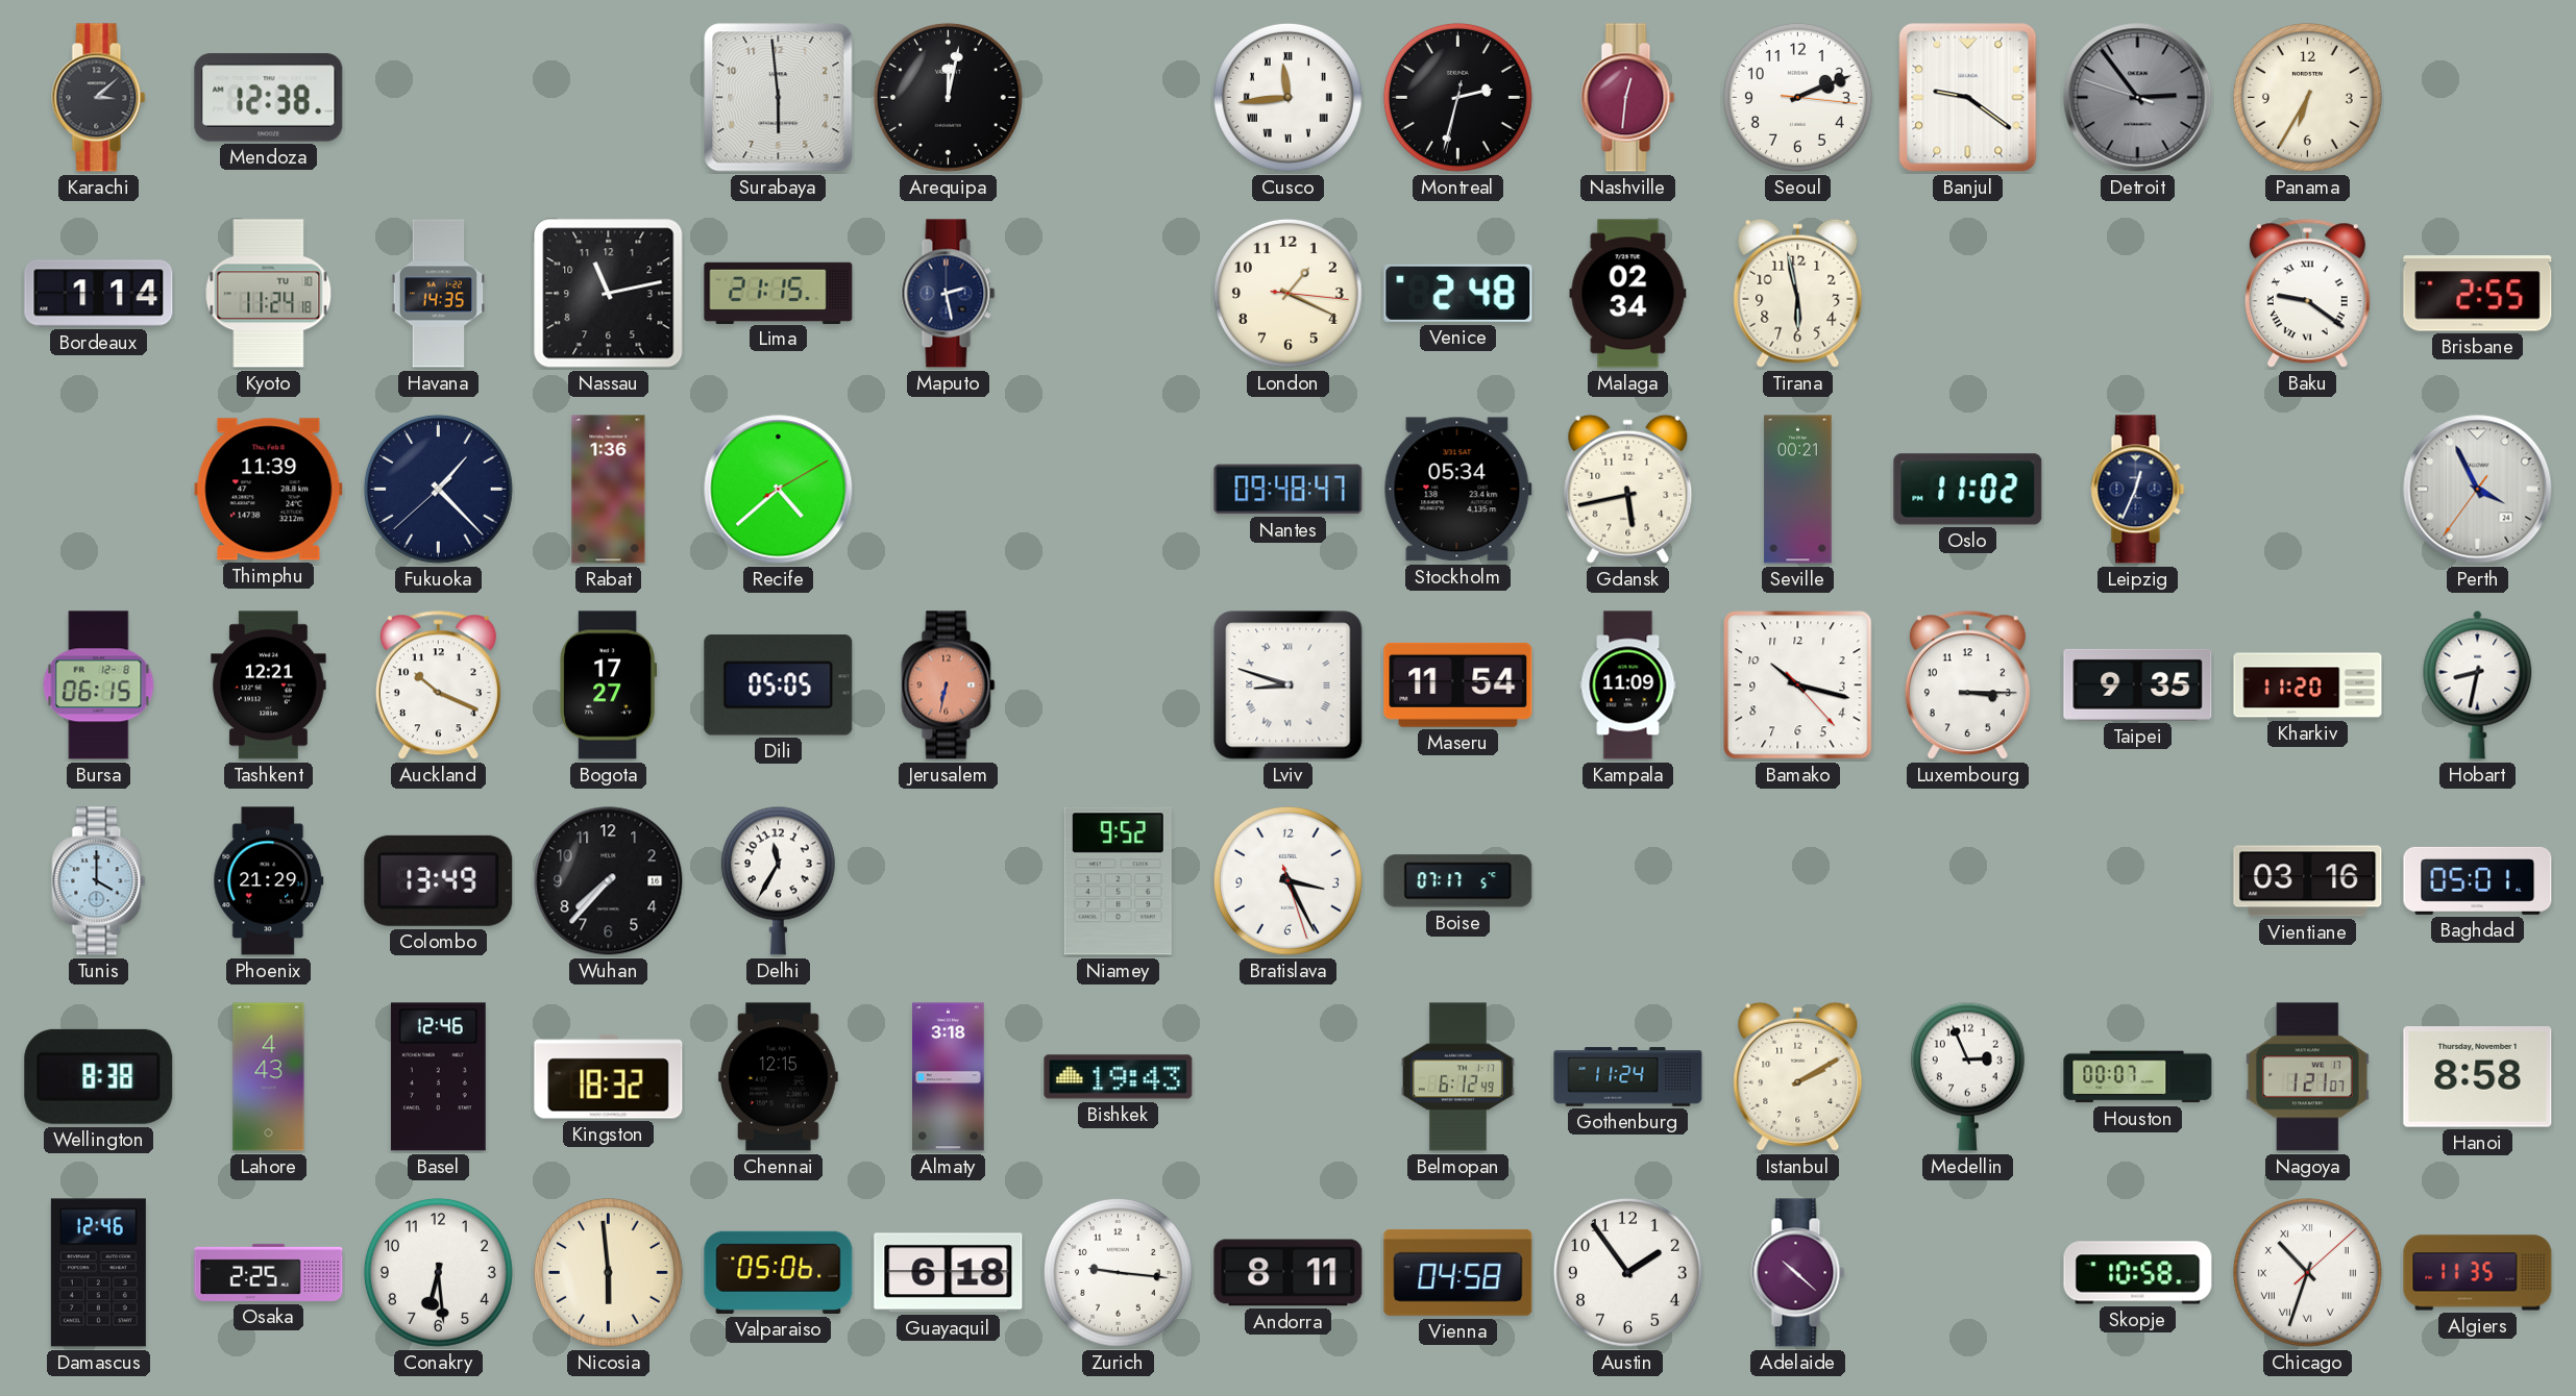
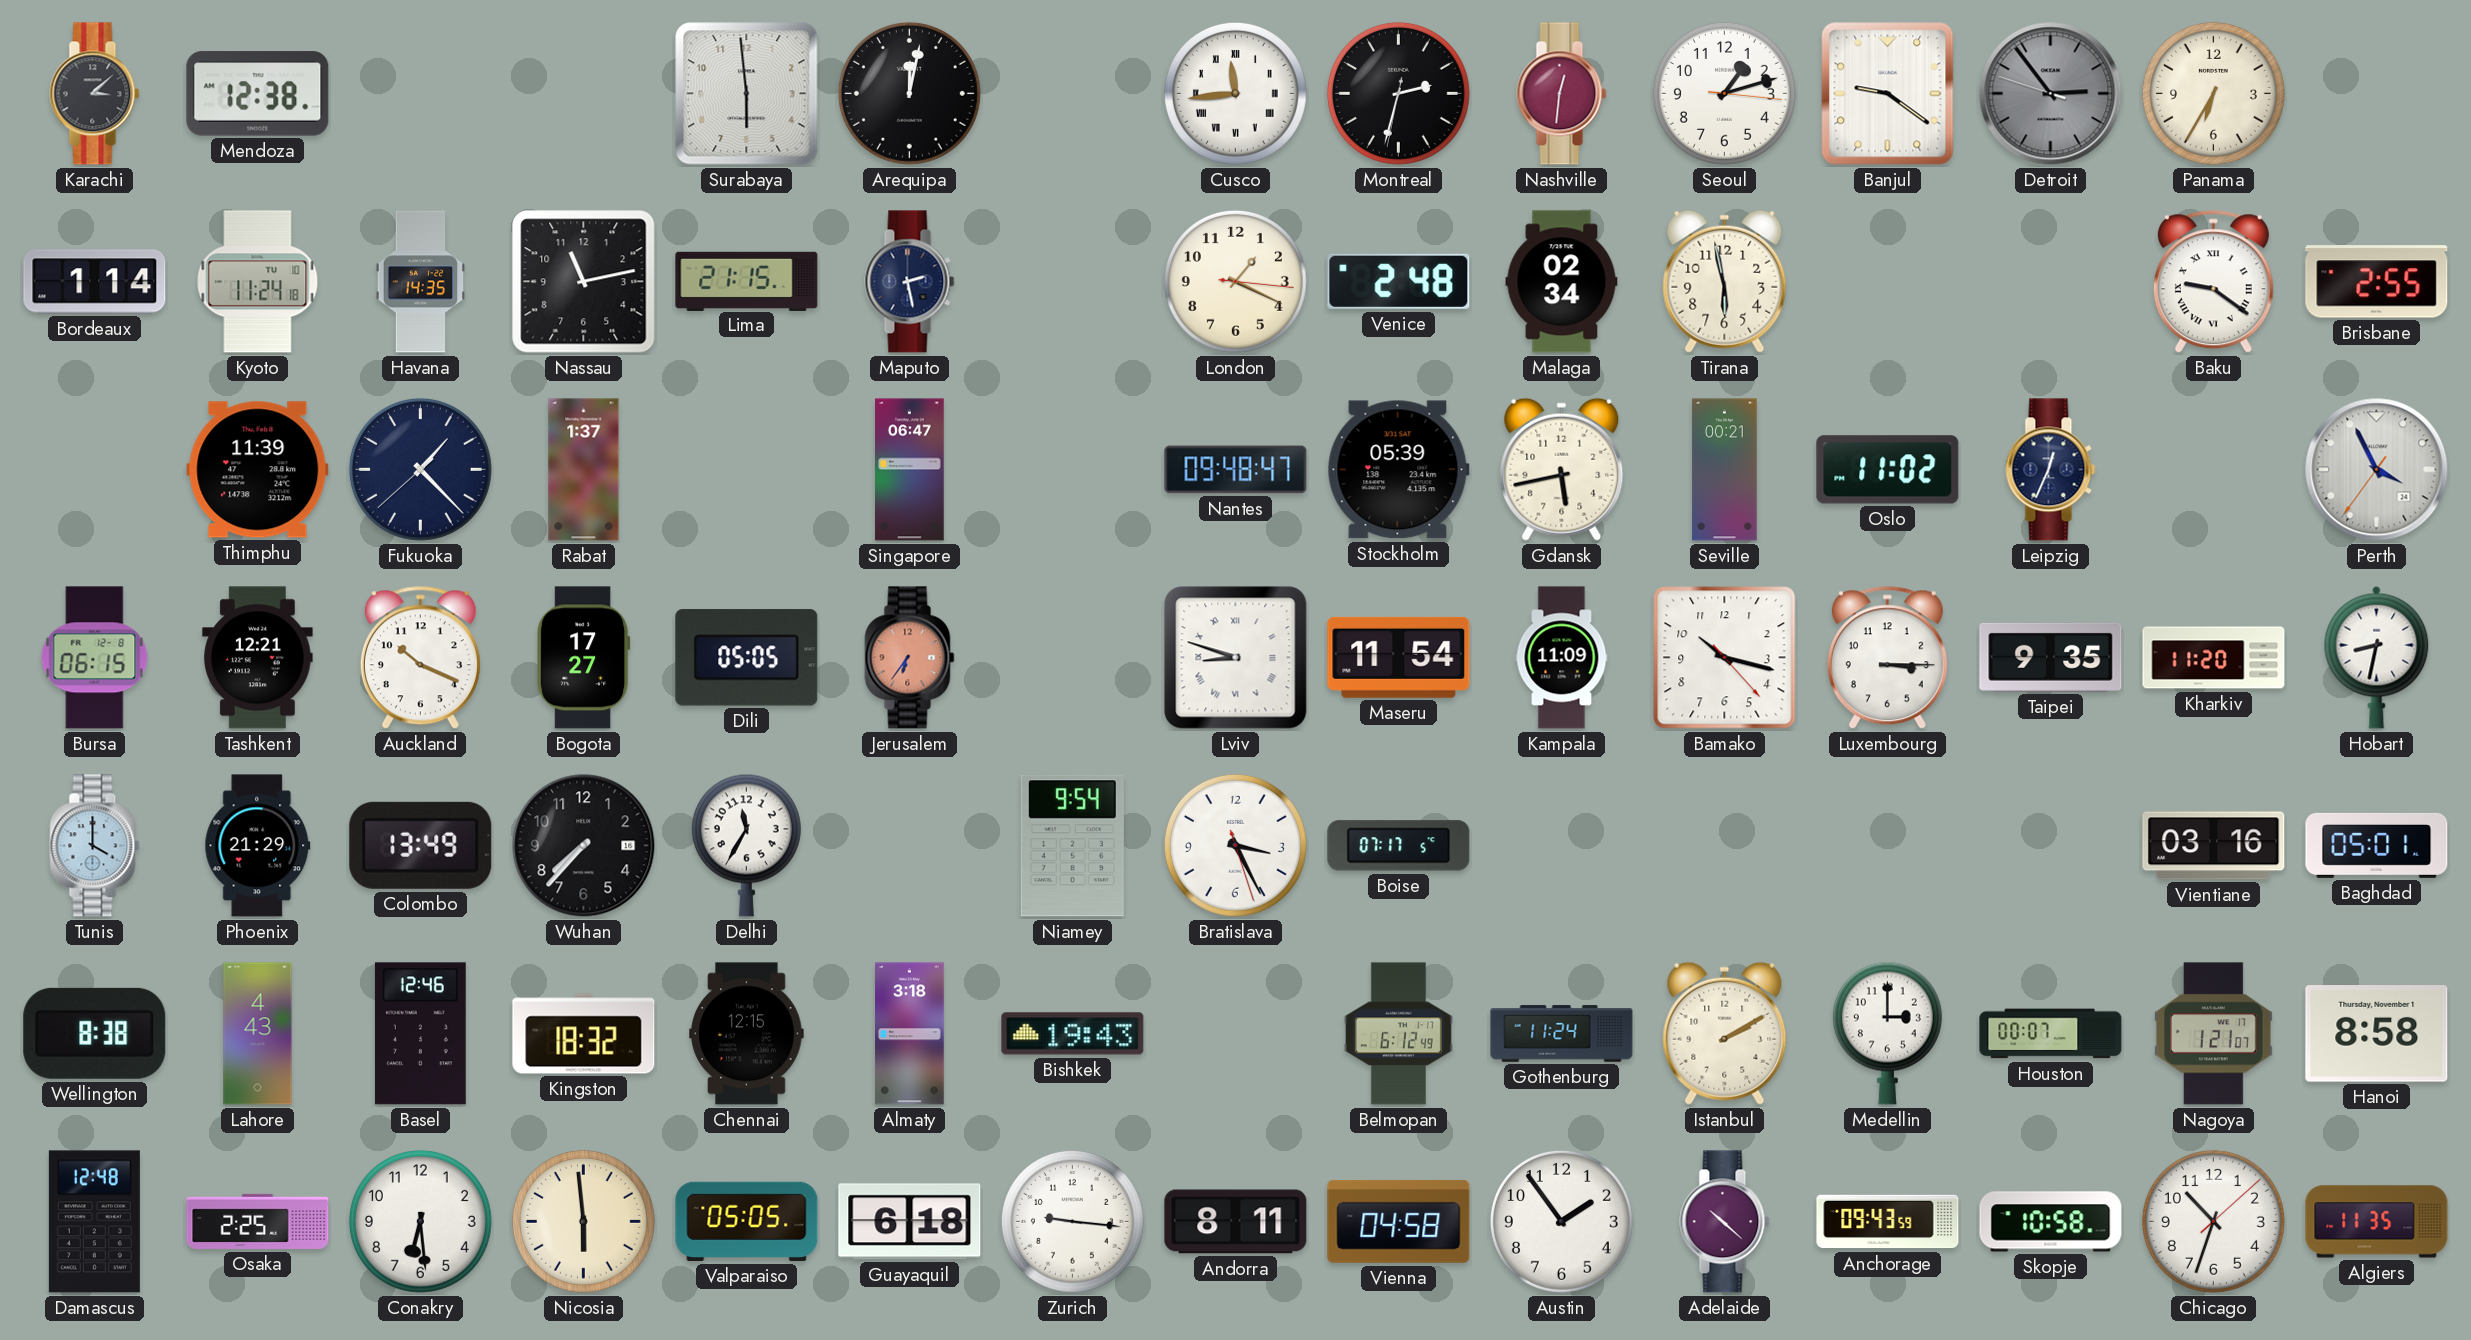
Seoul: 2:11 -> 1:12 (1724, 93)
Rabat: 1:36 -> 1:37 (584, 470)
Recife: 4:38 -> none (779, 490)
Singapore: none -> 06:47 (910, 470)
Stockholm: 05:34 -> 05:39 (1398, 470)
Jerusalem: 6:32 -> 6:36 (910, 658)
Niamey: 9:52 -> 9:54 (1072, 846)
Medellin: 2:56 -> 3:00 (1887, 1033)
Damascus: 12:46 -> 12:48 (94, 1222)
Valparaiso: 05:06 -> 05:05 (747, 1221)
Anchorage: none -> 09:43 (1888, 1222)
Chicago numerals: Roman -> Arabic (2213, 1221)
